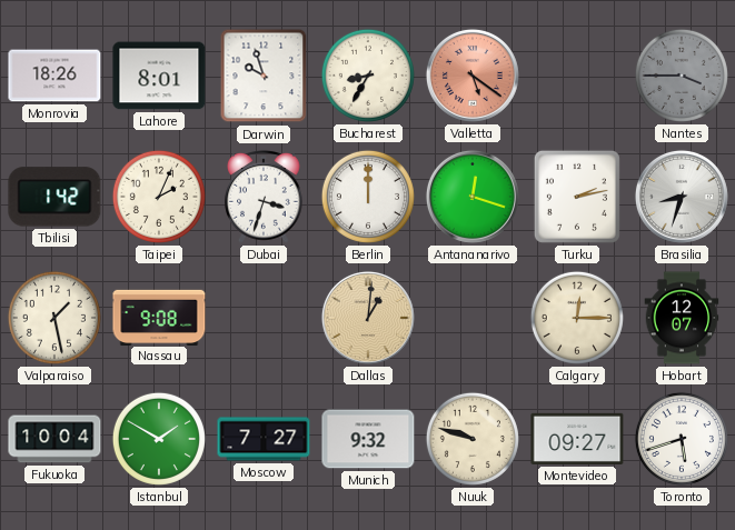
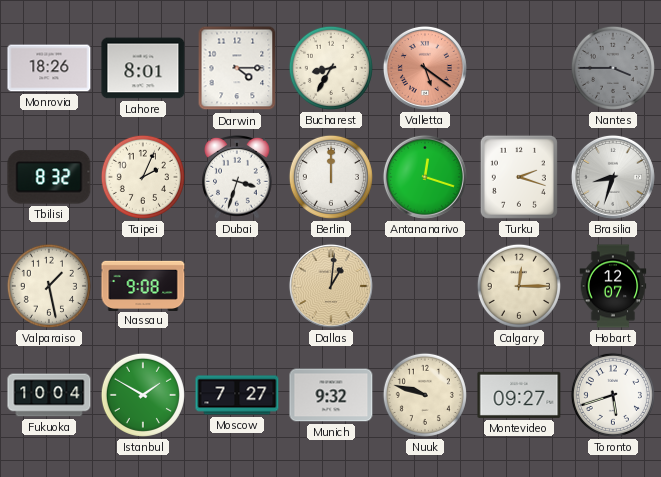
Darwin: 9:57 -> 4:15 (237, 68)
Tbilisi: 1:42 -> 8:32 (49, 177)
Turku: 2:13 -> 2:18 (519, 177)
